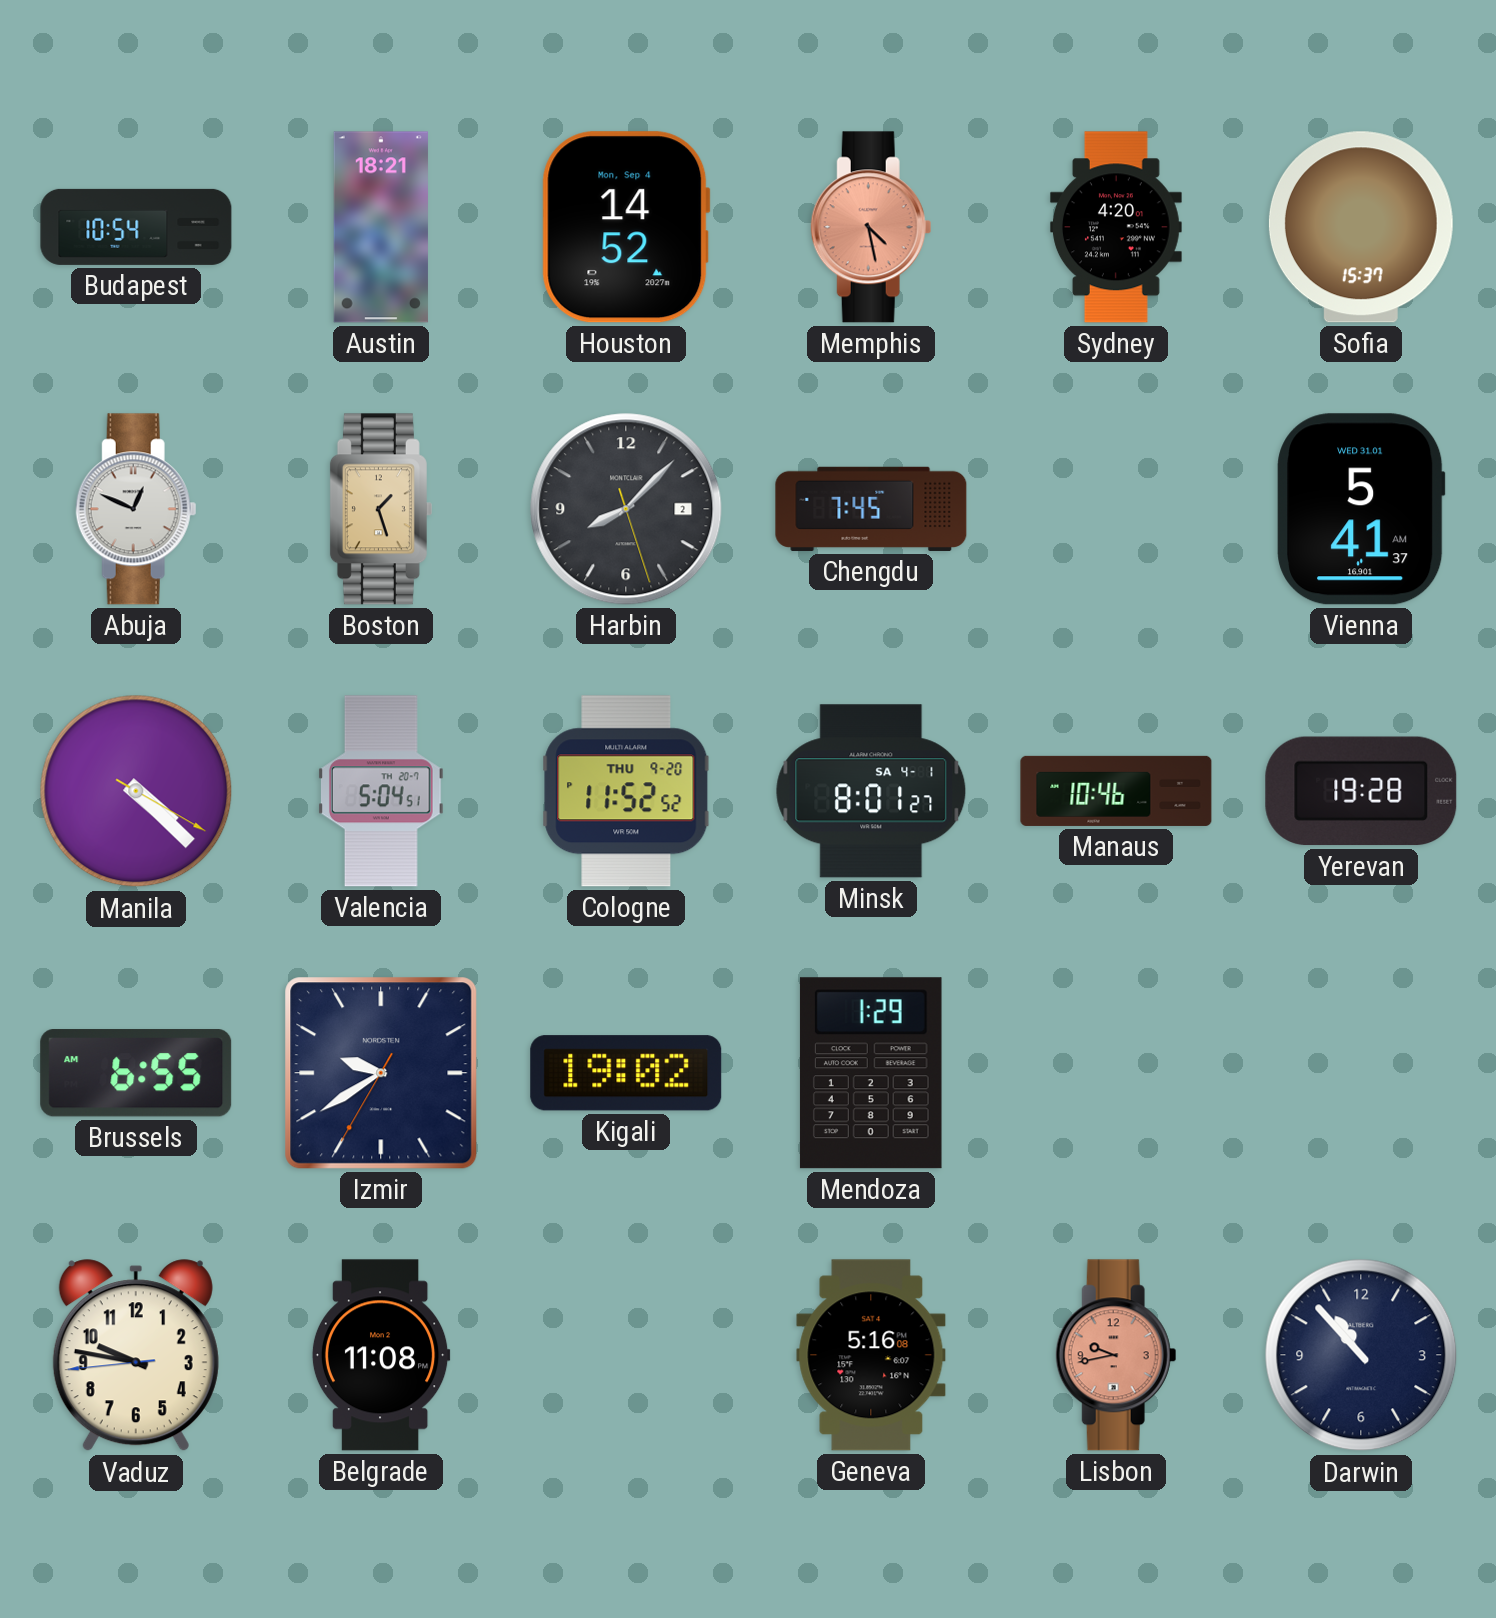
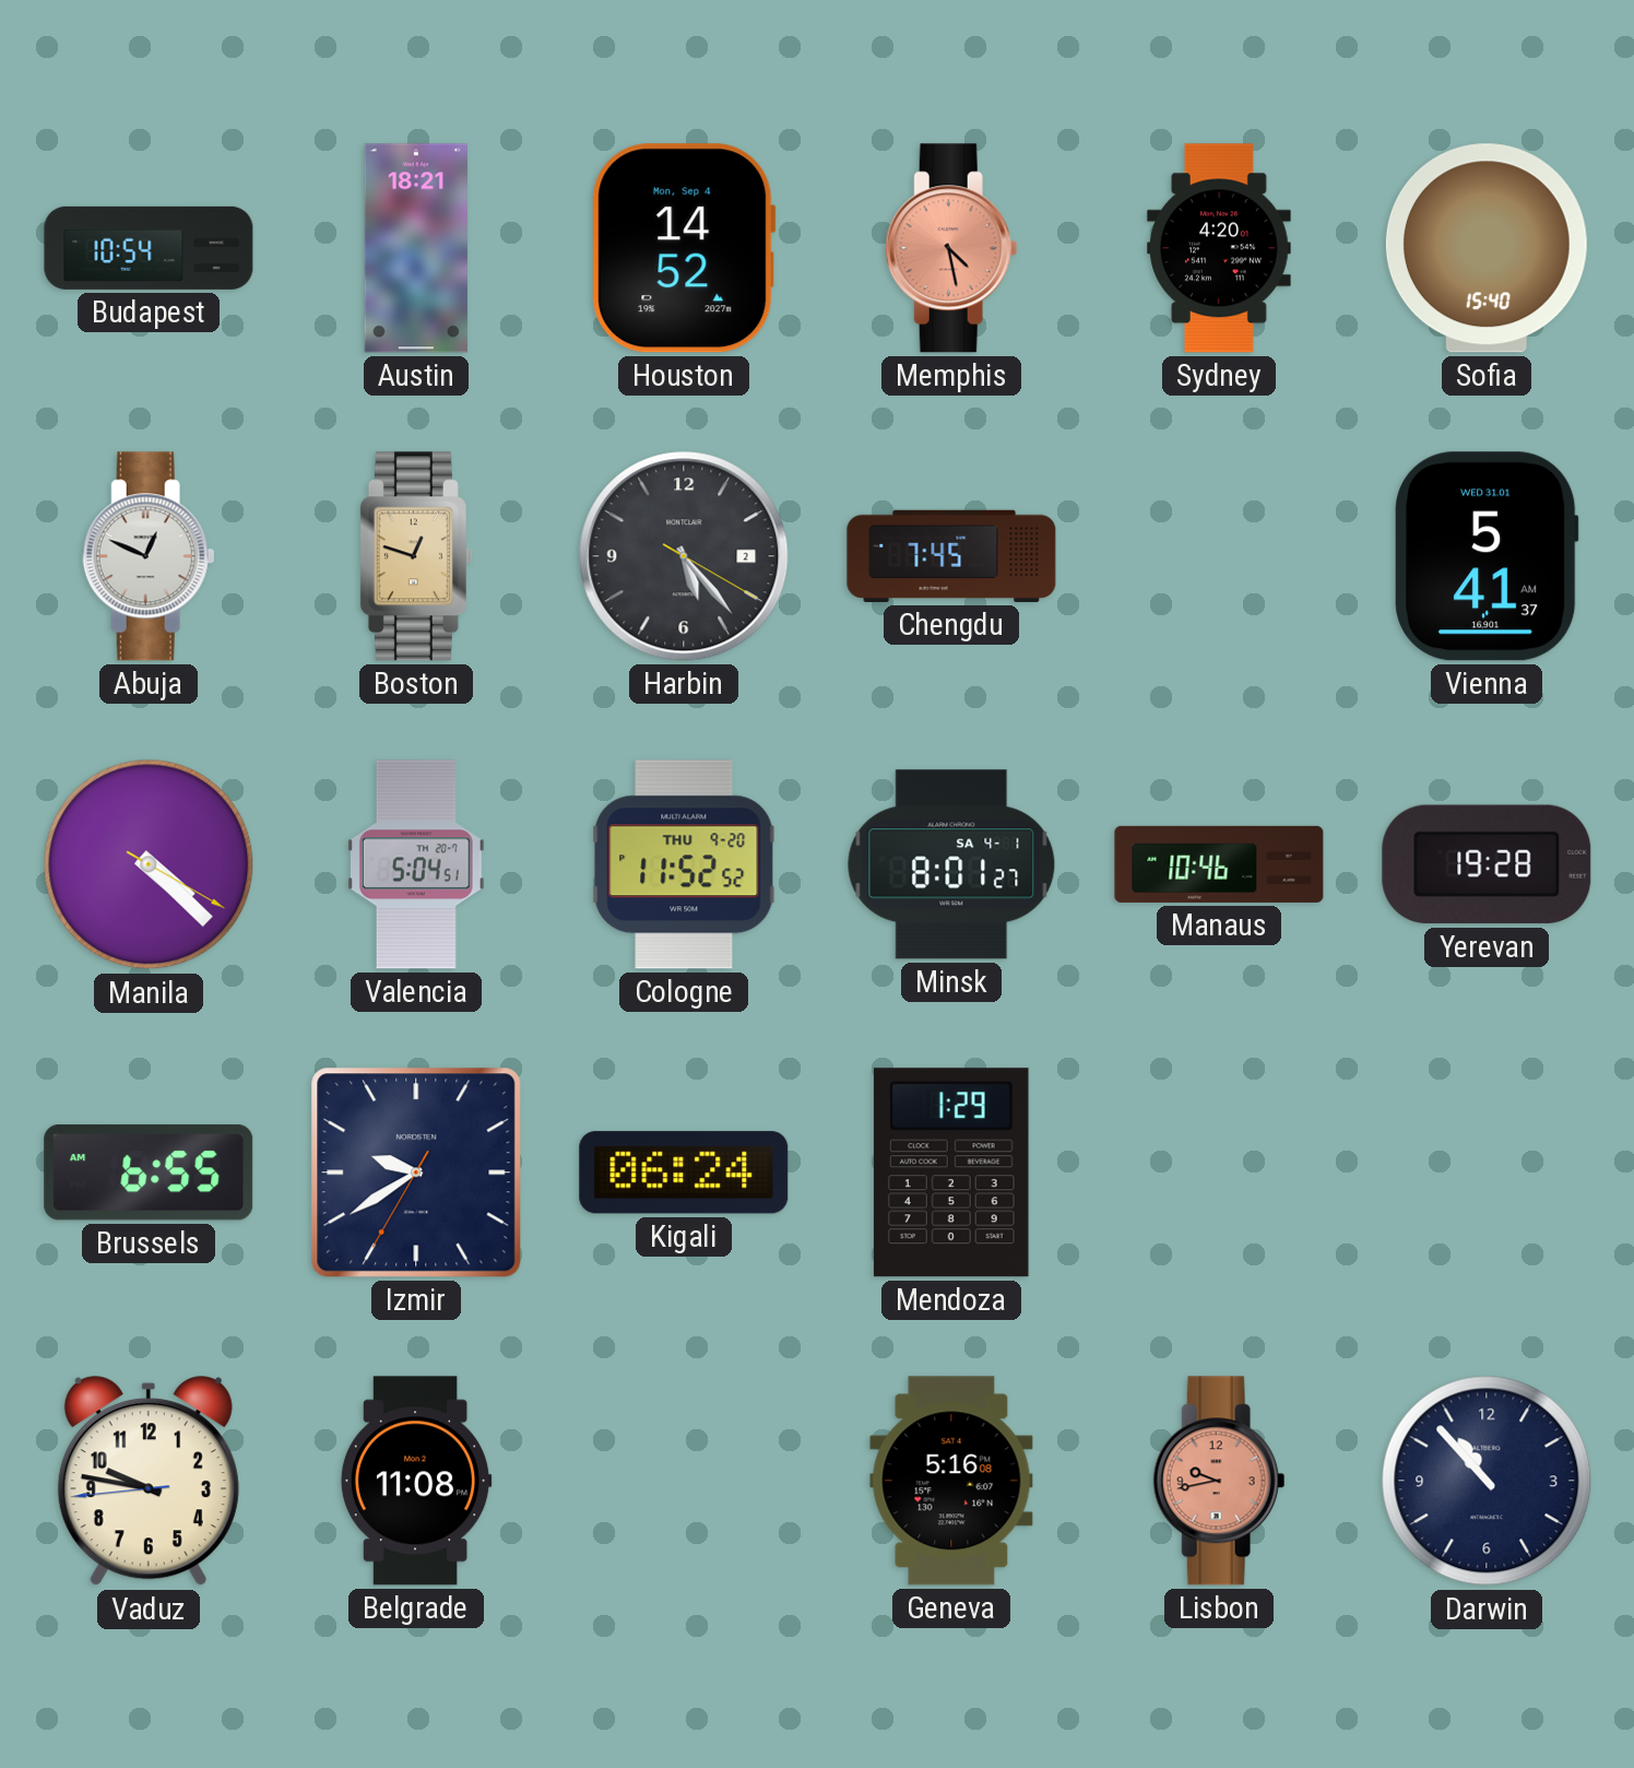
Sofia: 15:37 -> 15:40 (1487, 248)
Boston: 1:27 -> 12:48 (416, 556)
Harbin: 8:07 -> 5:23 (684, 556)
Kigali: 19:02 -> 06:24 (684, 1172)
